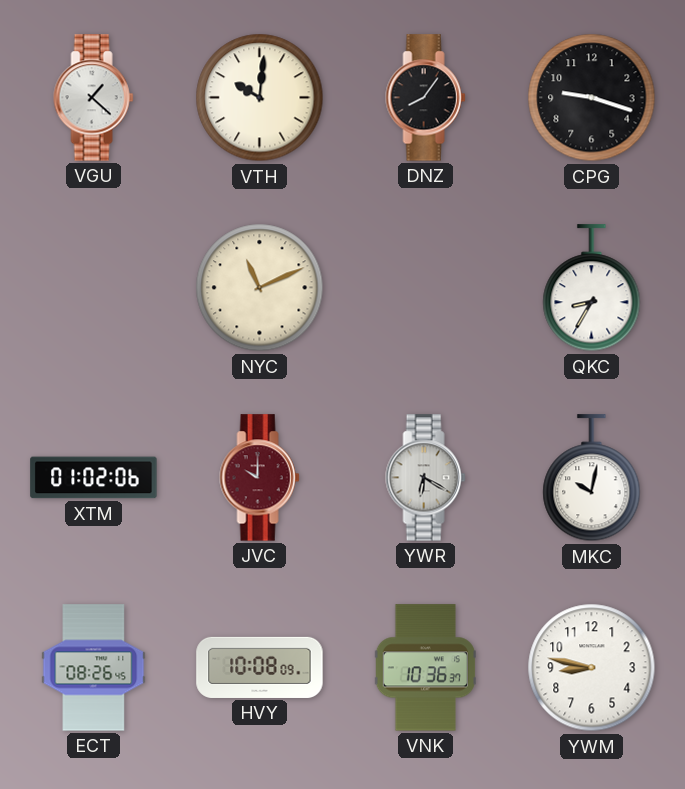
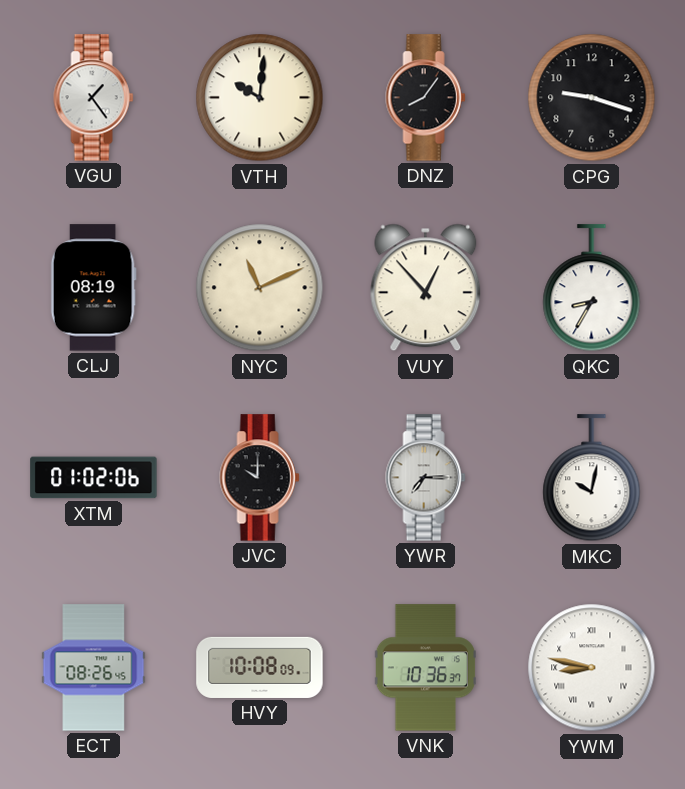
VGU: 1:22 -> 1:24 (94, 98)
CLJ: none -> 08:19 (93, 288)
VUY: none -> 12:53 (426, 288)
JVC dial: burgundy -> black (260, 478)
YWR: 6:20 -> 7:15 (426, 478)
YWM numerals: Arabic -> Roman (592, 668)
